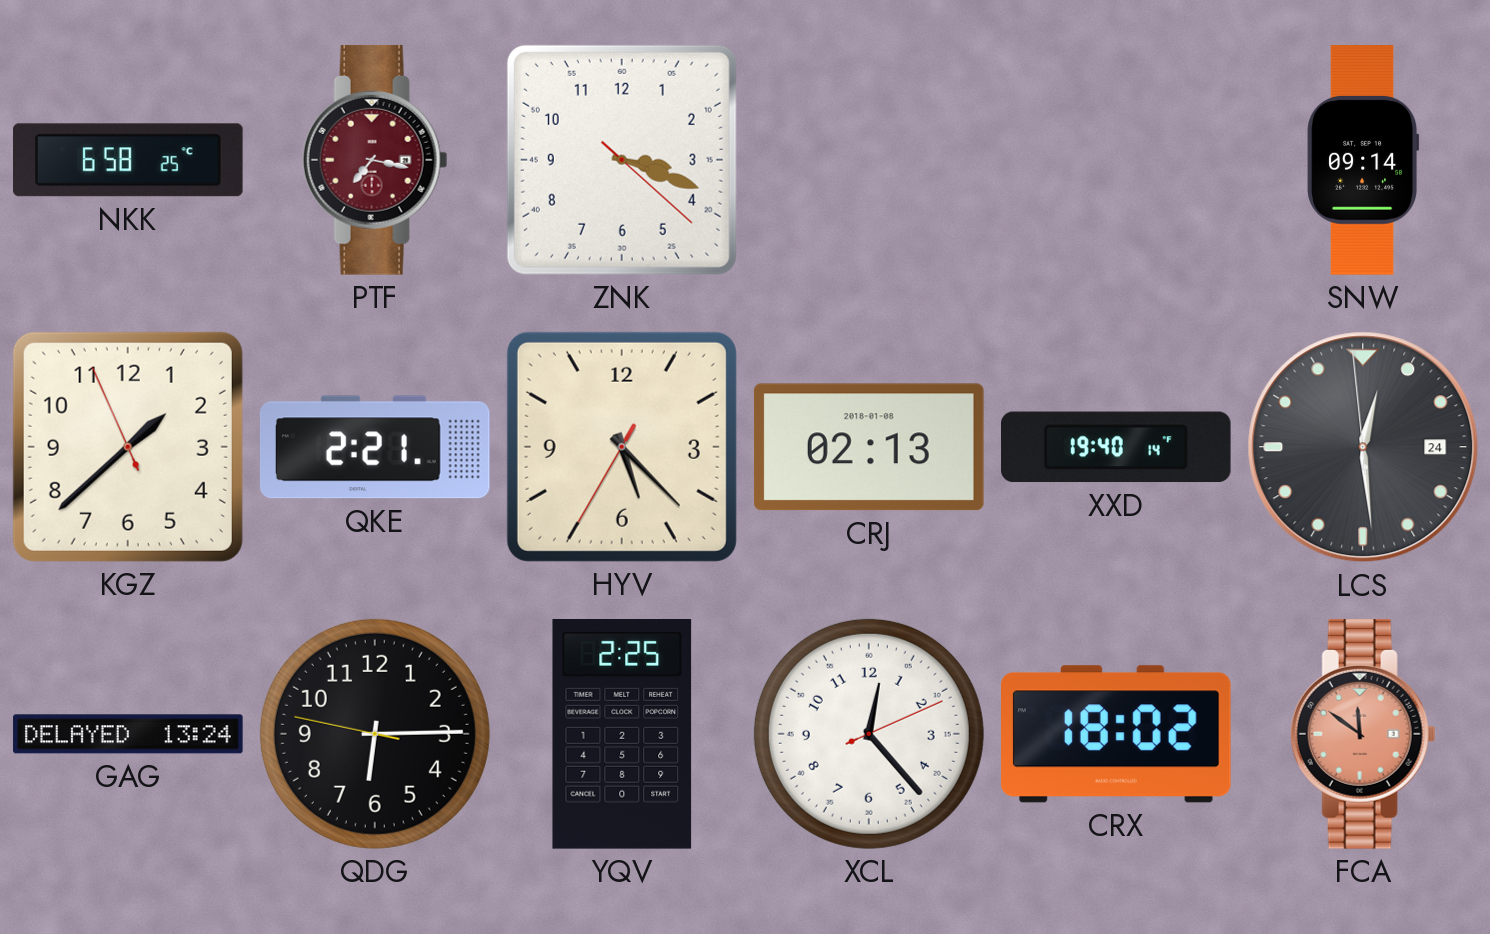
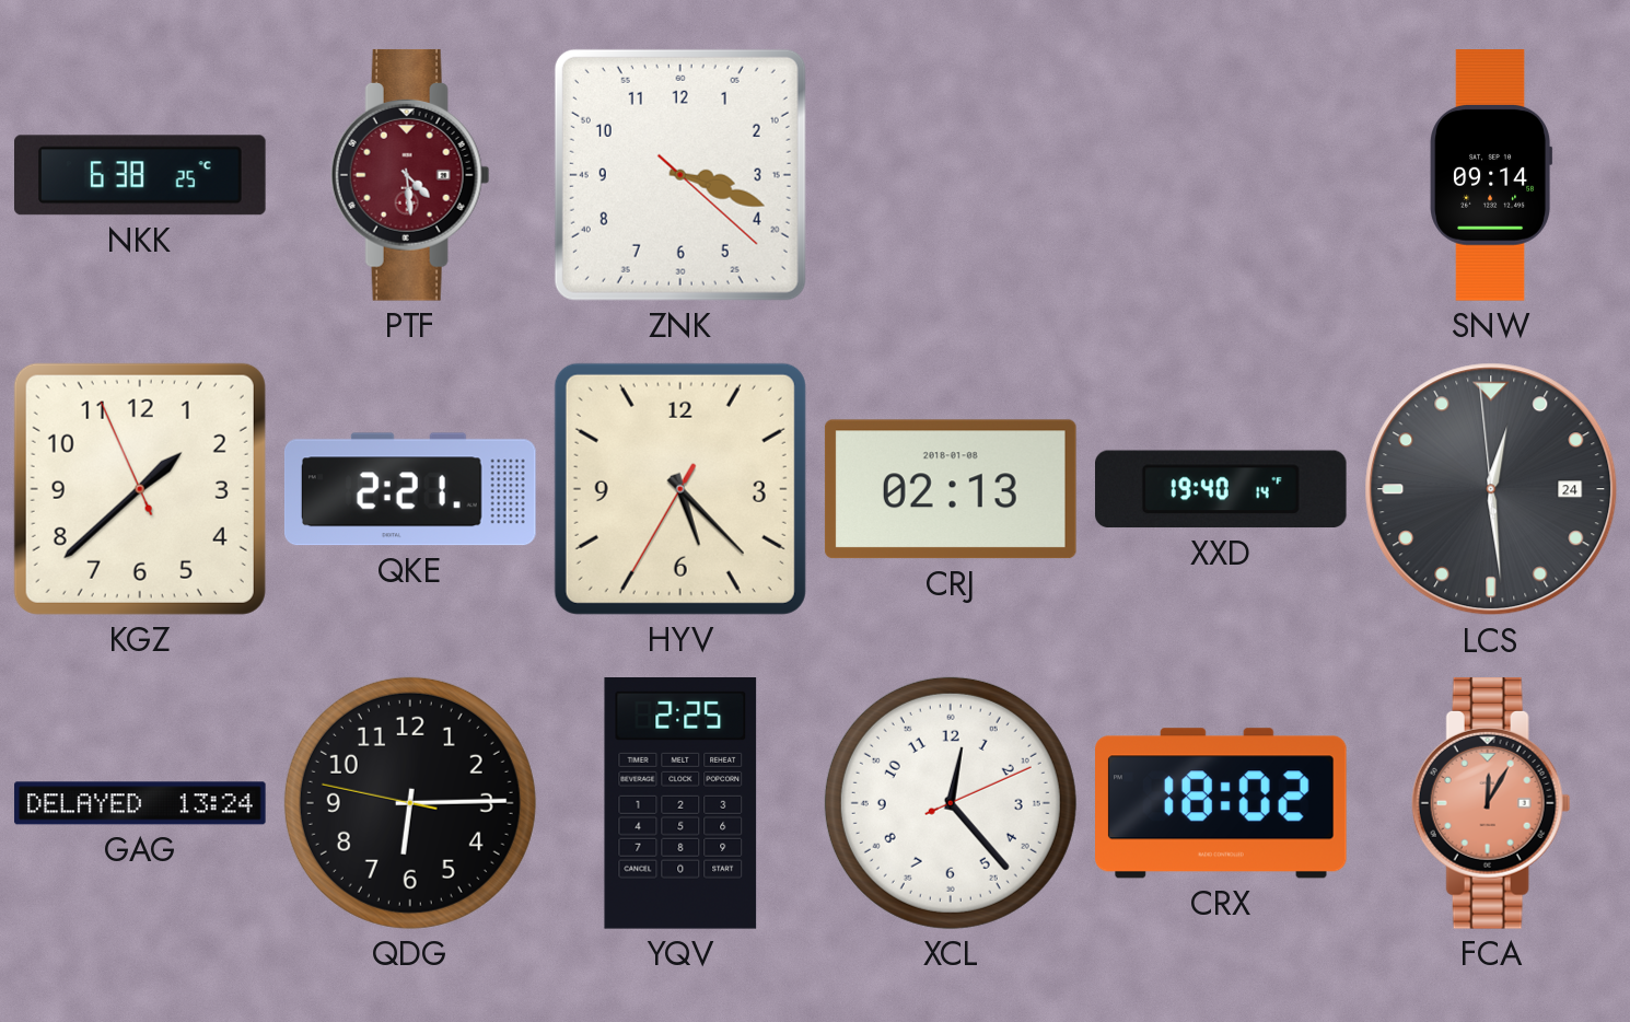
NKK: 6:58 -> 6:38 (141, 175)
PTF: 7:17 -> 4:29 (410, 175)
FCA: 11:51 -> 12:05 (1491, 803)
